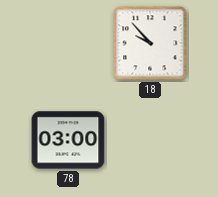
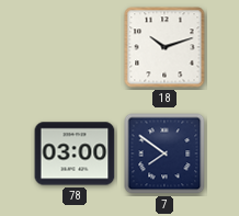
18: 9:53 -> 10:12 (164, 47)
7: none -> 7:51 (164, 154)
